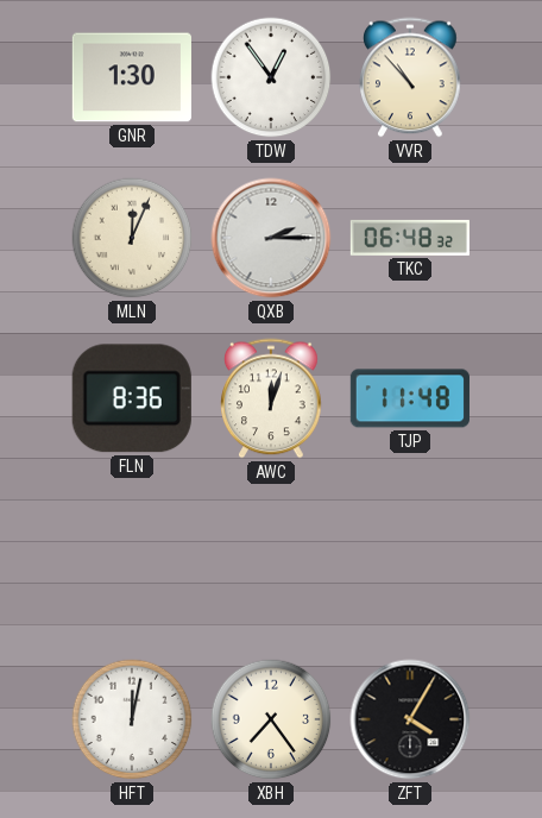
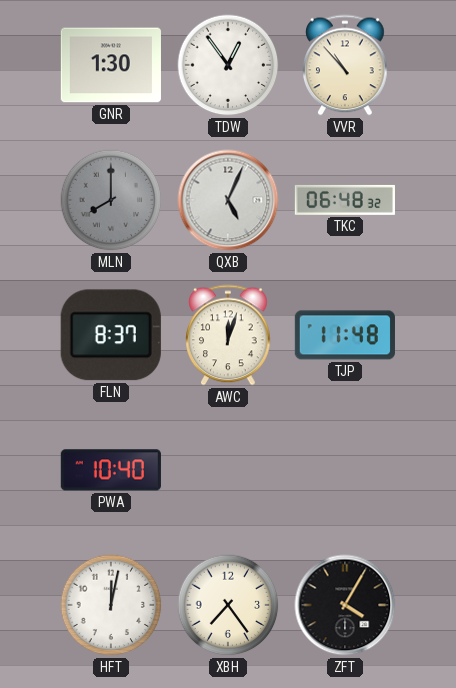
MLN: 12:04 -> 8:00 (111, 200)
MLN dial: cream -> grey (111, 200)
QXB: 2:15 -> 5:04 (228, 200)
FLN: 8:36 -> 8:37 (111, 335)
PWA: none -> 10:40 (111, 470)
